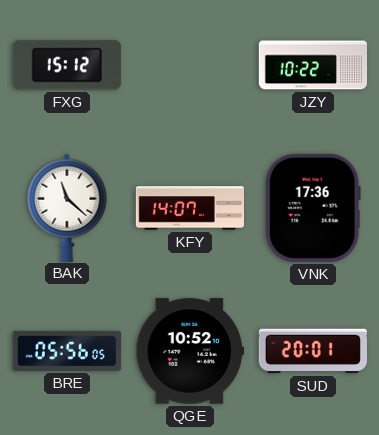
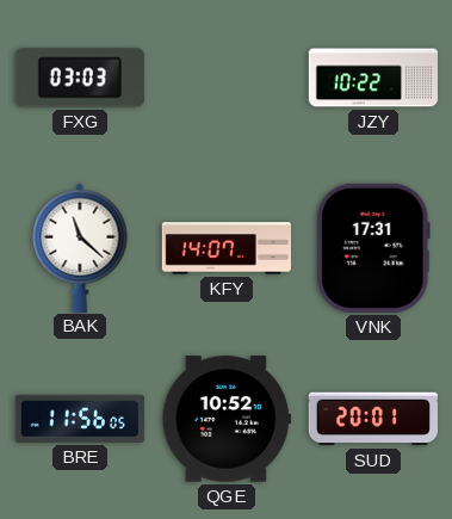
FXG: 15:12 -> 03:03 (80, 78)
VNK: 17:36 -> 17:31 (373, 248)
BRE: 05:56 -> 11:56 (80, 419)
